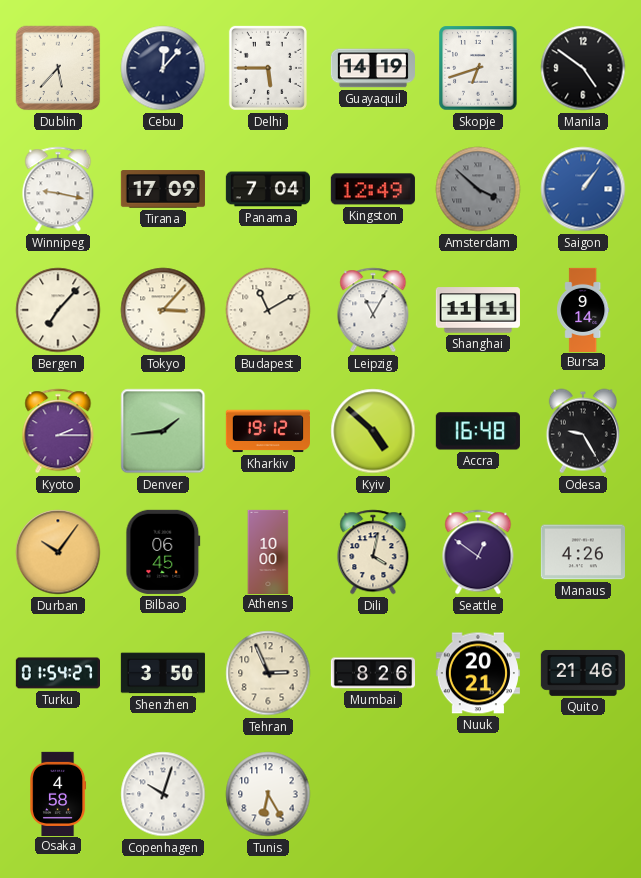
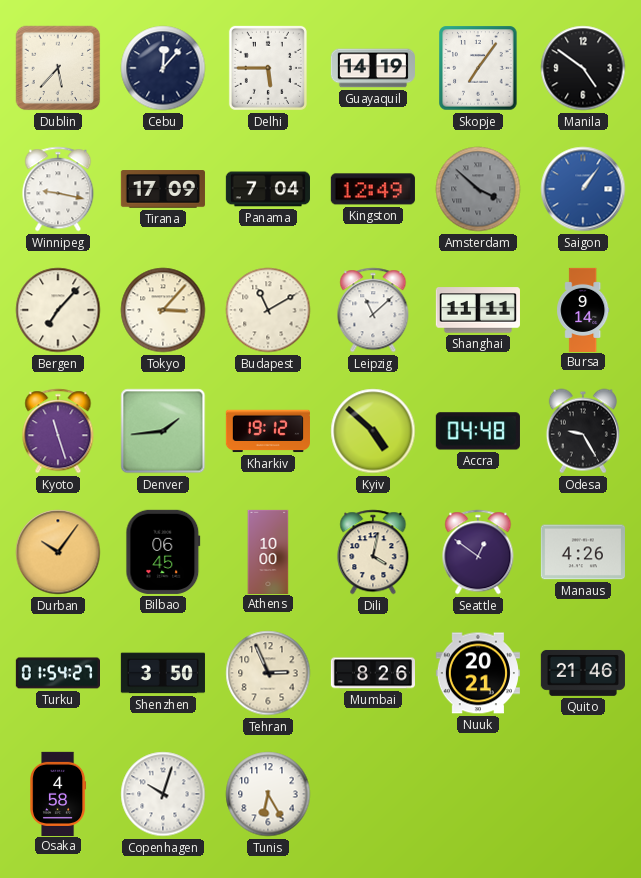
Skopje: 6:42 -> 7:06 (478, 68)
Leipzig: 11:05 -> 11:08 (373, 310)
Kyoto: 2:15 -> 11:27 (58, 431)
Accra: 16:48 -> 04:48 (478, 431)
